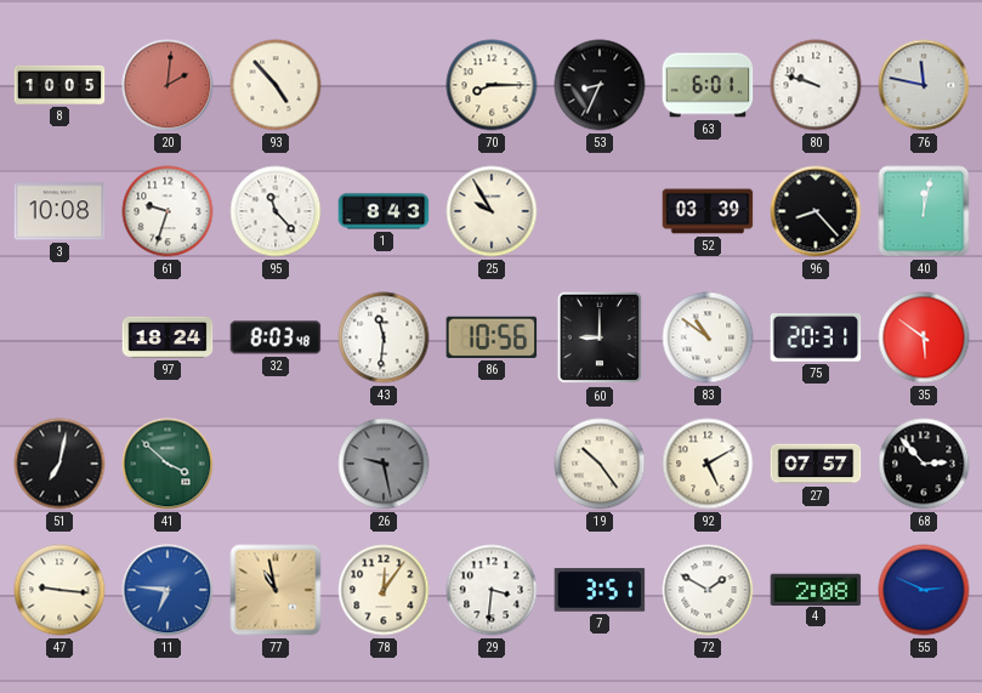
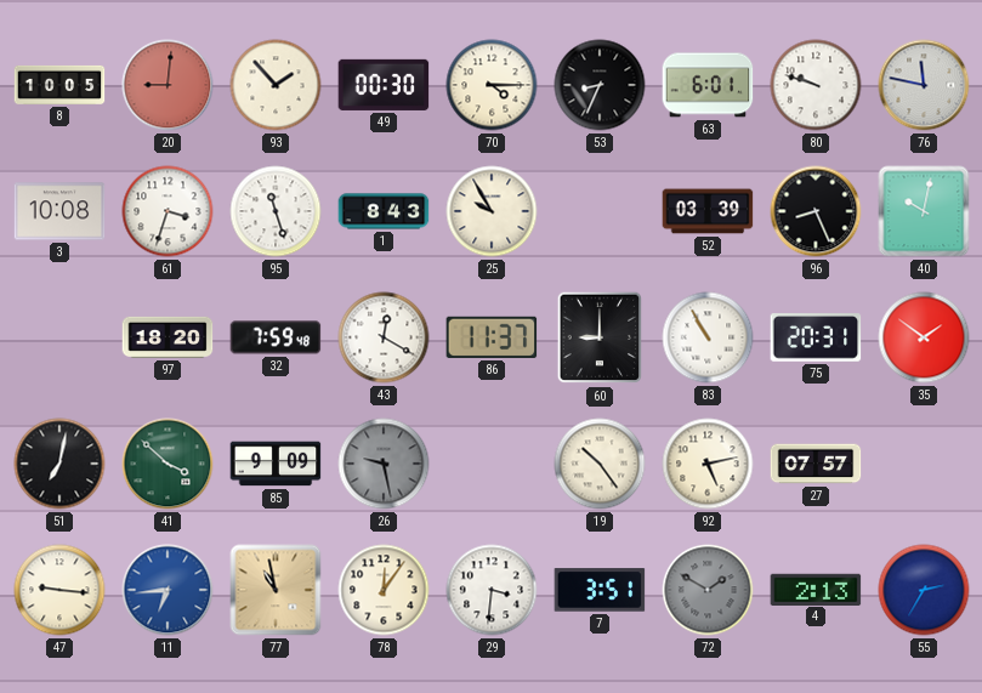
20: 2:01 -> 9:01 (168, 85)
93: 4:53 -> 1:53 (276, 85)
49: none -> 00:30 (384, 85)
70: 8:15 -> 4:15 (492, 85)
61: 9:33 -> 3:33 (168, 211)
95: 11:23 -> 11:27 (276, 211)
96: 8:23 -> 8:26 (816, 211)
40: 12:02 -> 10:02 (924, 211)
97: 18:24 -> 18:20 (168, 337)
32: 8:03 -> 7:59 (276, 337)
43: 11:31 -> 12:20 (384, 337)
86: 10:56 -> 11:37 (492, 337)
83: 10:51 -> 10:55 (708, 337)
35: 5:51 -> 1:51 (924, 337)
85: none -> 9:09 (276, 464)
92: 5:10 -> 5:13 (708, 464)
68: 2:53 -> none (924, 464)
11: 6:46 -> 6:44 (168, 590)
72 dial: white -> grey (708, 590)
4: 2:08 -> 2:13 (816, 589)
55: 2:49 -> 2:35 (924, 590)
